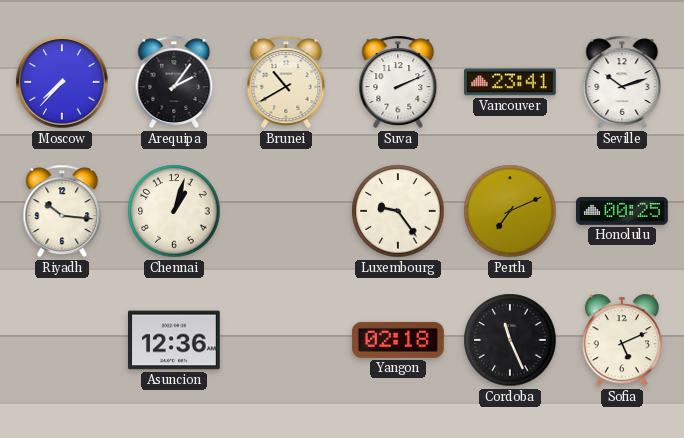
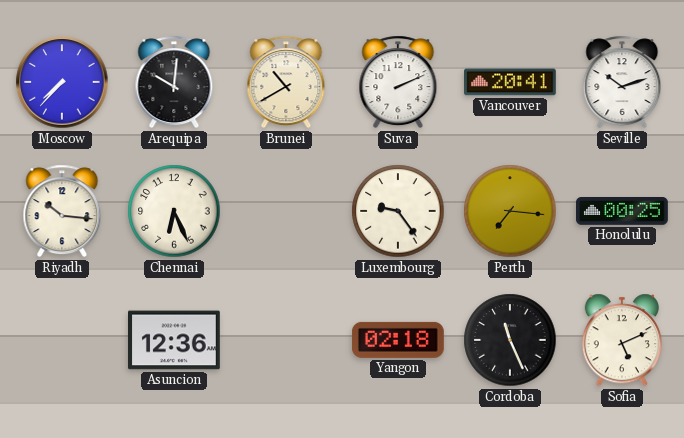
Arequipa: 2:06 -> 10:01 (174, 82)
Vancouver: 23:41 -> 20:41 (511, 82)
Chennai: 1:03 -> 6:26 (174, 211)
Perth: 7:11 -> 7:16 (510, 211)
